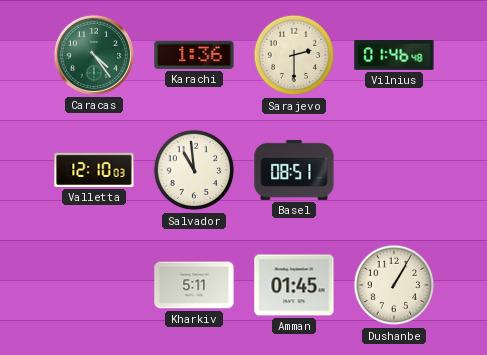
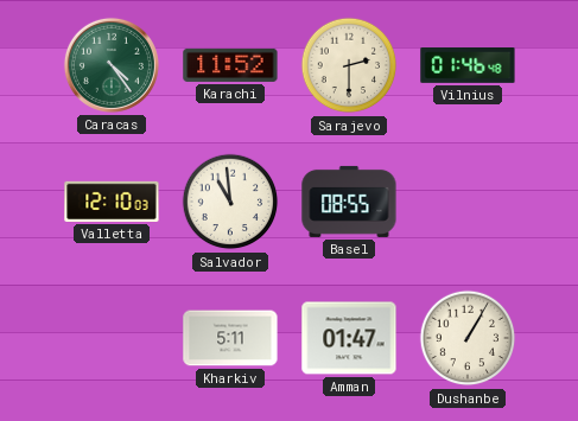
Karachi: 1:36 -> 11:52 (230, 65)
Basel: 08:51 -> 08:55 (349, 202)
Amman: 01:45 -> 01:47 (349, 338)
